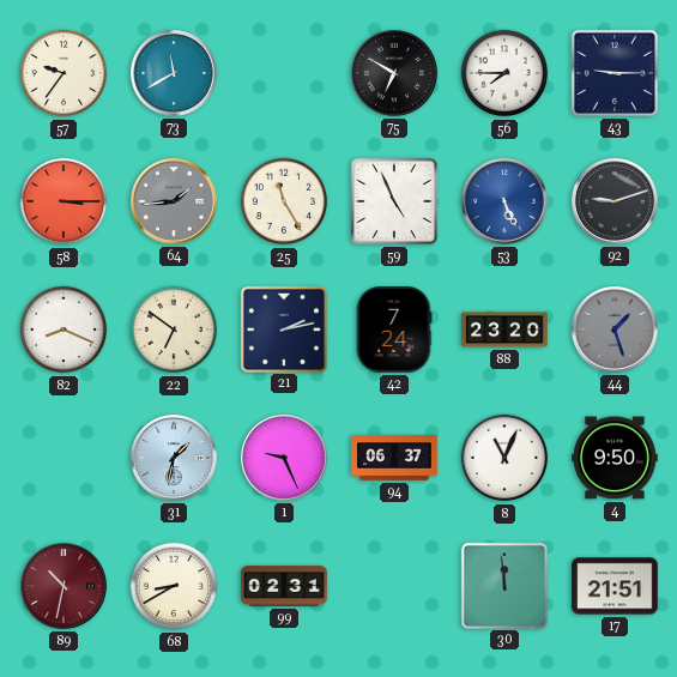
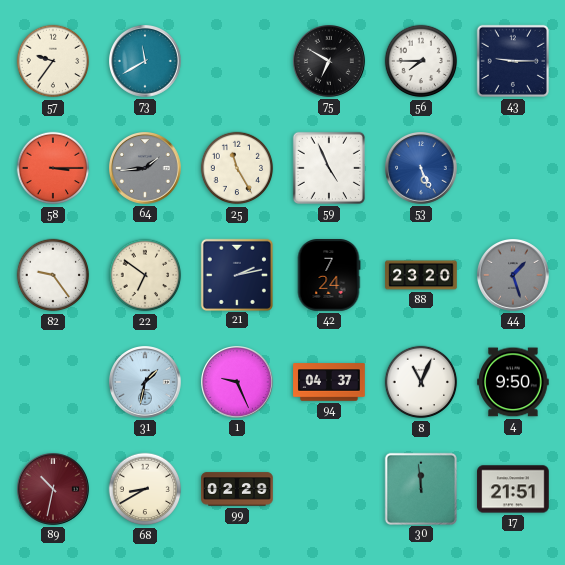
92: 9:12 -> none (616, 203)
82: 8:19 -> 9:24 (53, 275)
94: 06:37 -> 04:37 (329, 382)
99: 02:31 -> 02:29 (237, 489)
